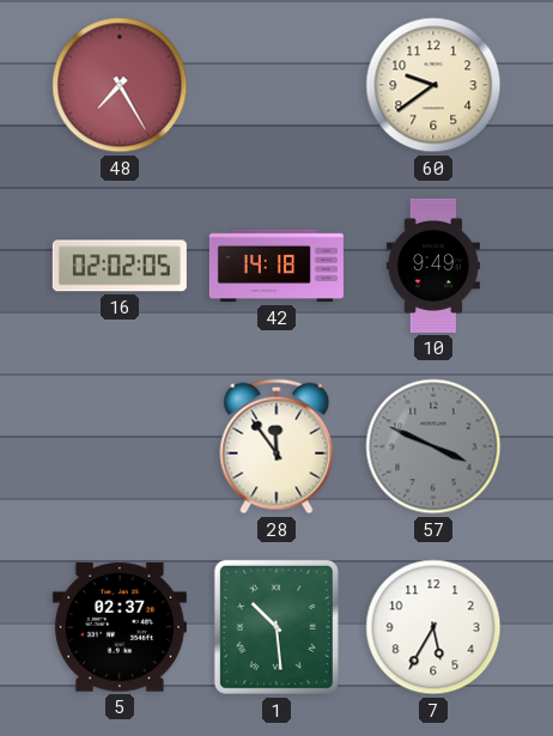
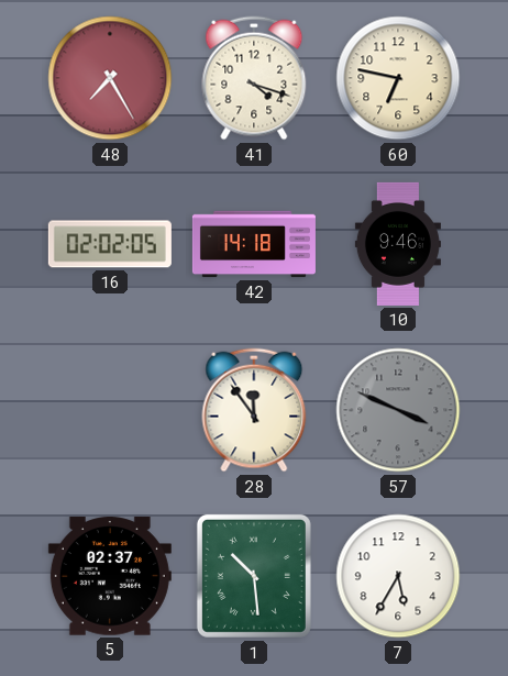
41: none -> 4:18 (254, 78)
60: 9:39 -> 6:47 (398, 78)
10: 9:49 -> 9:46 (398, 244)
